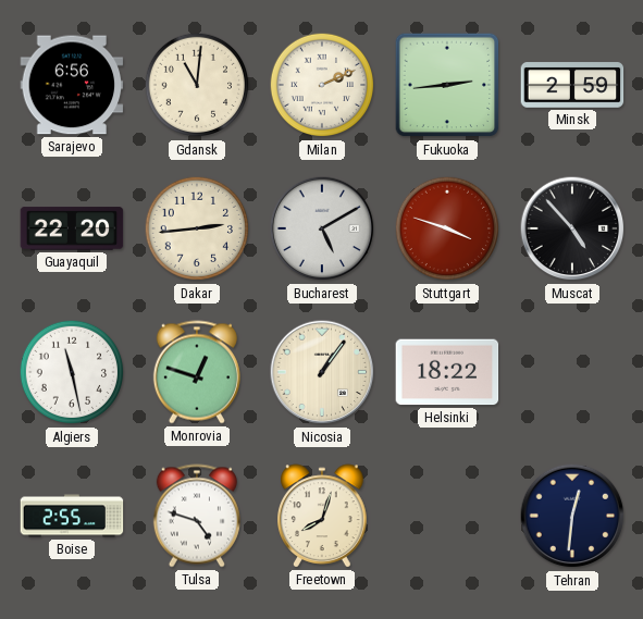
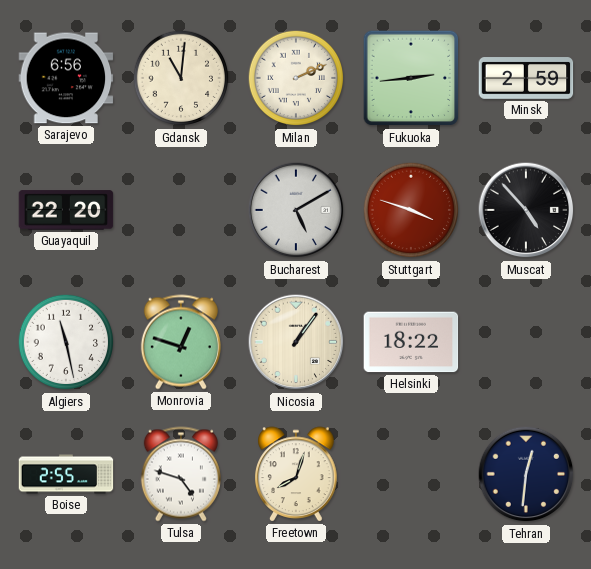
Dakar: 2:44 -> none (197, 228)
